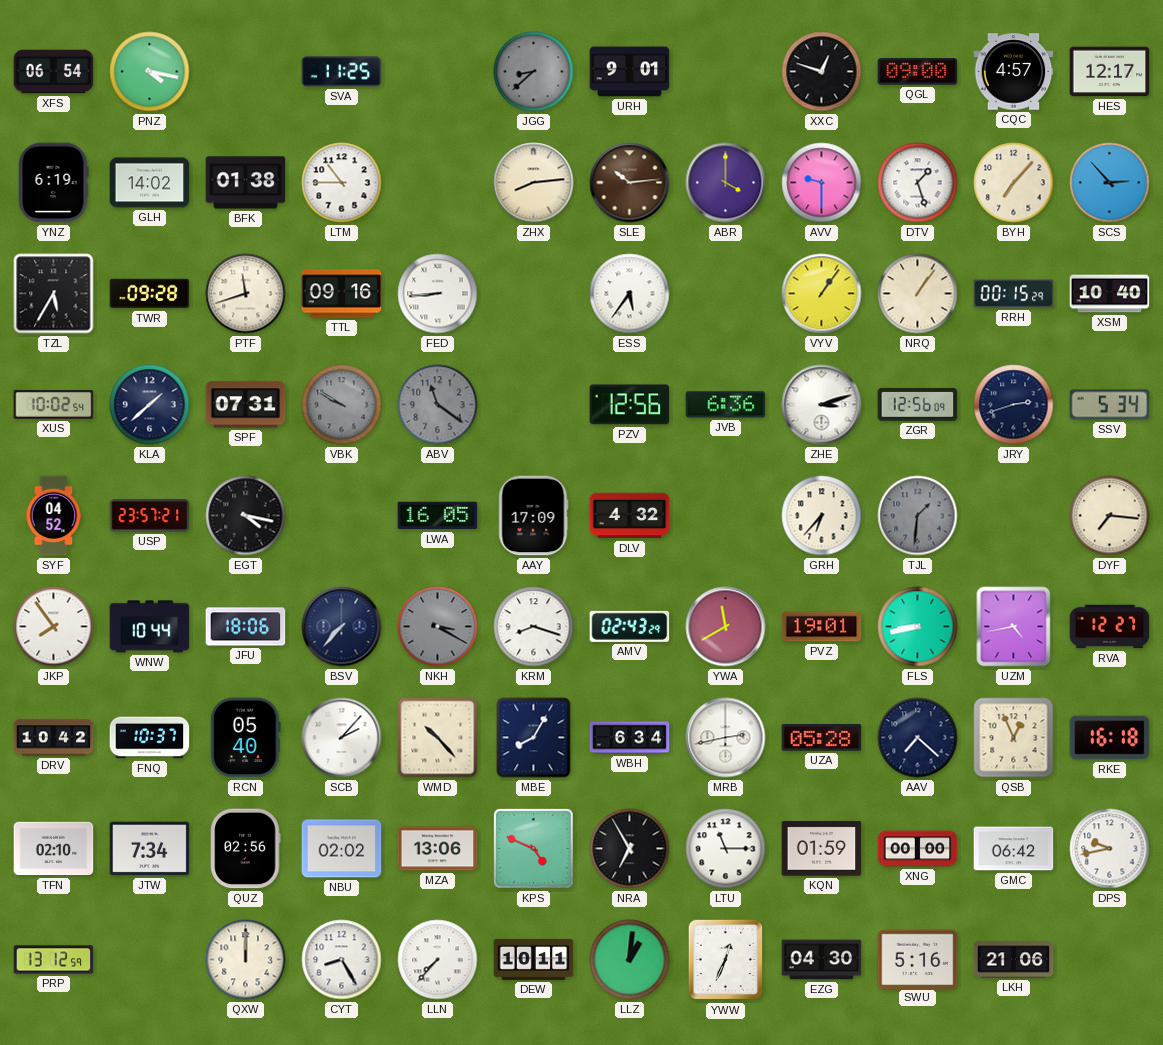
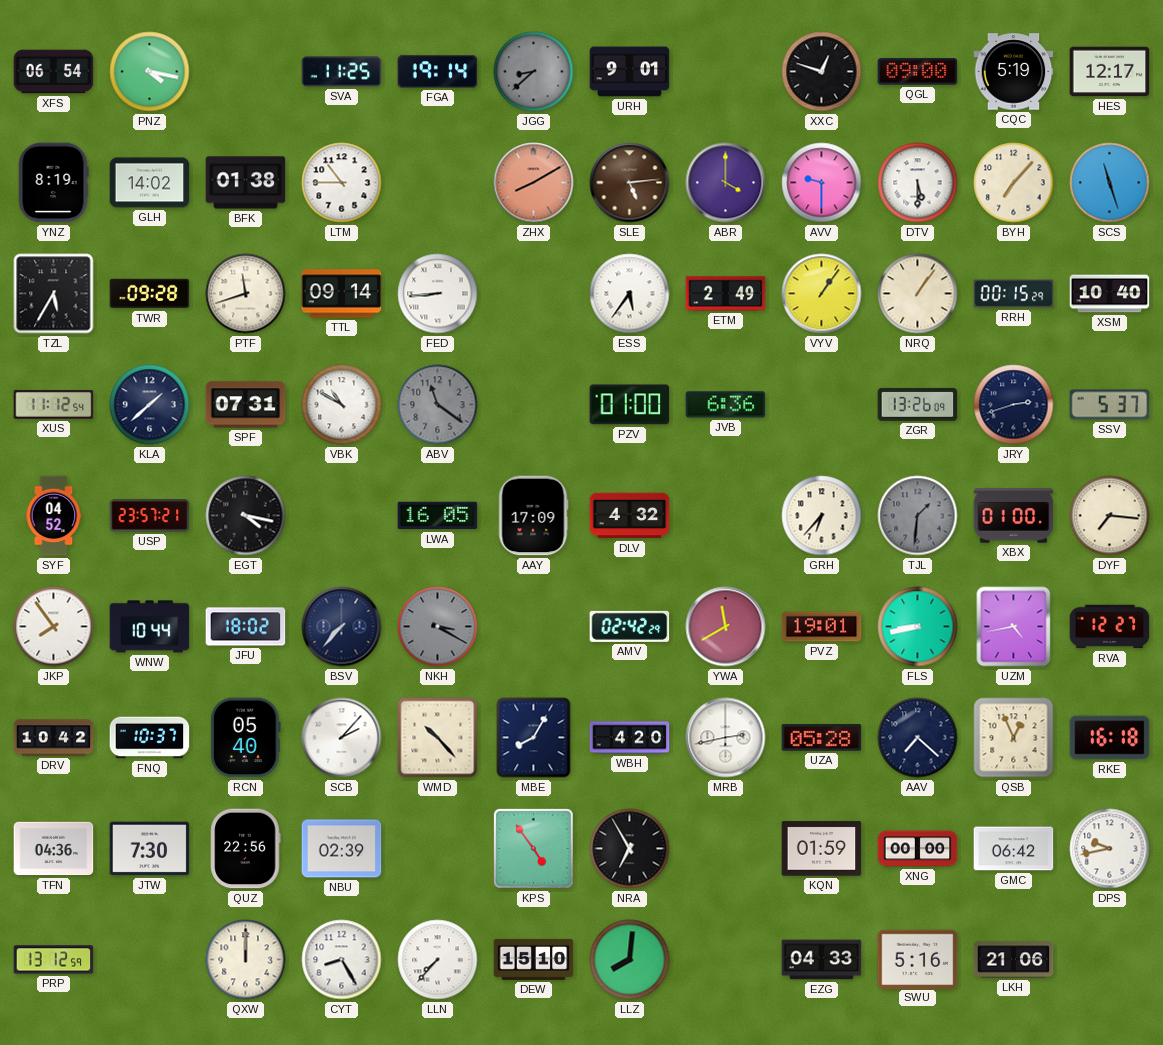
FGA: none -> 19:14 (438, 72)
CQC: 4:57 -> 5:19 (1014, 72)
YNZ: 6:19 -> 8:19 (53, 183)
ZHX: 8:14 -> 8:10 (534, 183)
ZHX dial: cream -> salmon (534, 183)
SLE: 10:14 -> 5:14 (630, 183)
DTV: 1:27 -> 5:30 (918, 183)
SCS: 2:53 -> 11:27 (1110, 183)
TTL: 09:16 -> 09:14 (342, 294)
ETM: none -> 2:49 (726, 294)
XUS: 10:02 -> 11:12 (54, 405)
VBK: 9:50 -> 10:50 (342, 405)
VBK dial: grey -> white (342, 405)
PZV: 12:56 -> 01:00 (630, 405)
ZHE: 3:12 -> none (822, 405)
ZGR: 12:56 -> 13:26 (918, 404)
SSV: 5:34 -> 5:37 (1110, 405)
XBX: none -> 01:00 (1014, 516)
JFU: 18:06 -> 18:02 (246, 627)
KRM: 8:18 -> none (534, 627)
AMV: 02:43 -> 02:42 (630, 626)
WBH: 6:34 -> 4:20 (630, 738)
TFN: 02:10 -> 04:36 (54, 849)
JTW: 7:34 -> 7:30 (150, 849)
QUZ: 02:56 -> 22:56 (246, 849)
NBU: 02:02 -> 02:39 (342, 849)
MZA: 13:06 -> none (438, 849)
KPS: 4:49 -> 4:54 (533, 848)
LTU: 11:15 -> none (726, 849)
DEW: 10:11 -> 15:10 (534, 959)
LLZ: 1:01 -> 8:01 (630, 960)
YWW: 12:34 -> none (726, 960)
EZG: 04:30 -> 04:33 (822, 960)
